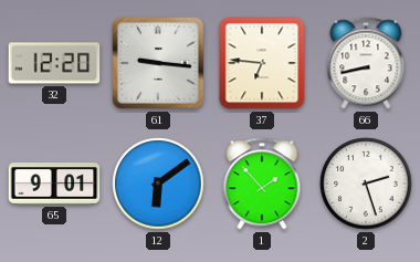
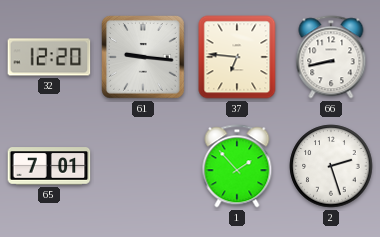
65: 9:01 -> 7:01 (49, 166)
12: 6:09 -> none (158, 184)
